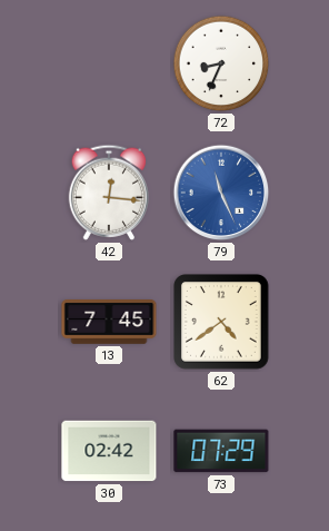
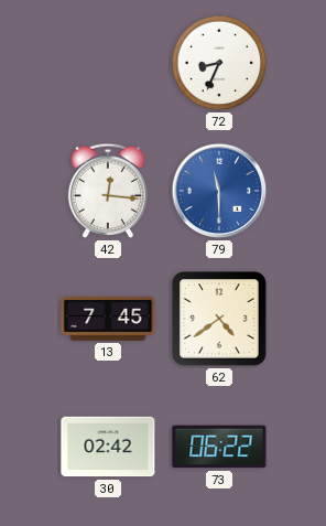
79: 11:26 -> 11:30 (219, 191)
73: 07:29 -> 06:22 (219, 447)
